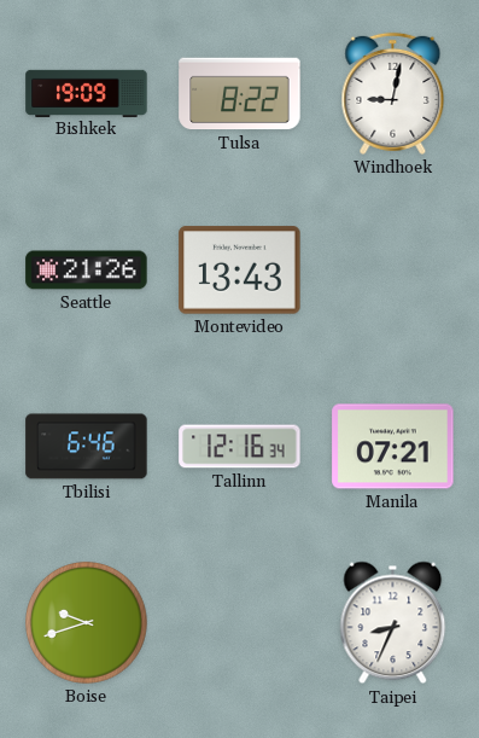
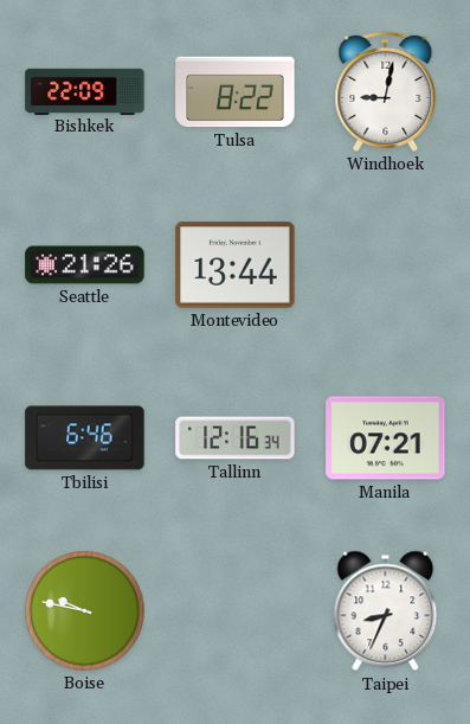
Bishkek: 19:09 -> 22:09 (85, 91)
Montevideo: 13:43 -> 13:44 (236, 265)
Boise: 9:42 -> 9:47 (85, 611)
